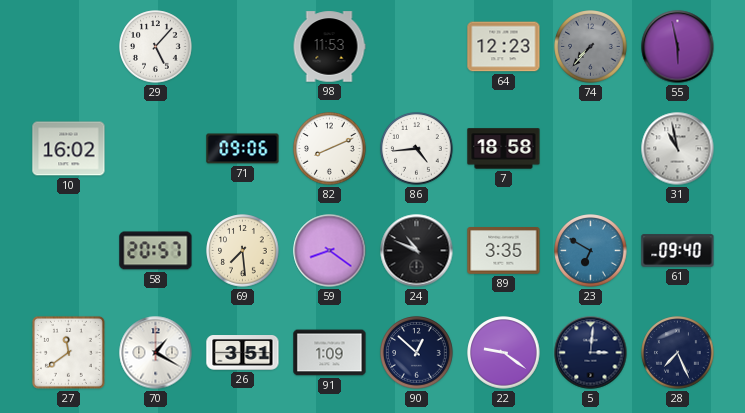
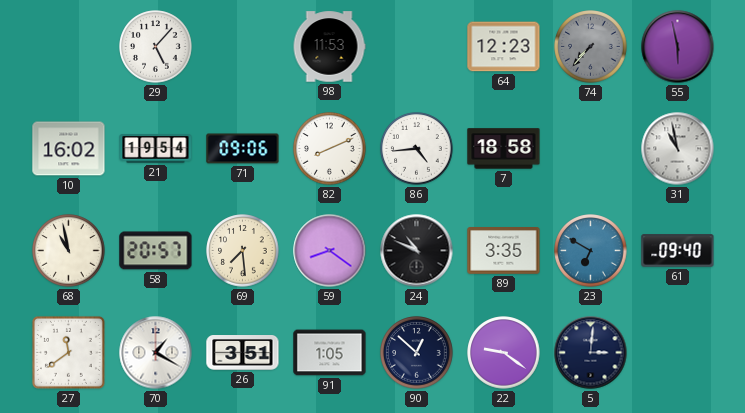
21: none -> 19:54 (156, 149)
68: none -> 10:58 (69, 251)
91: 1:09 -> 1:05 (330, 353)
28: 7:26 -> none (678, 353)
